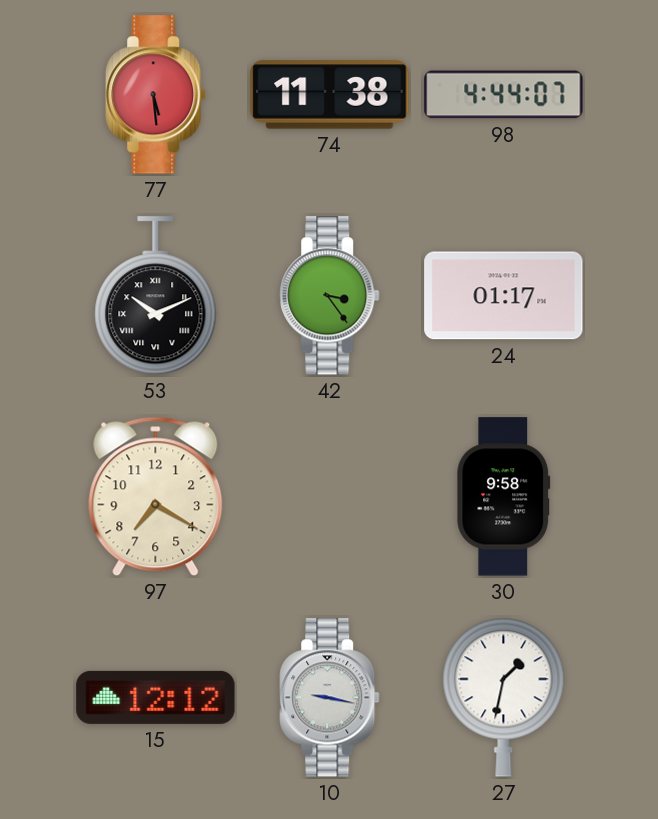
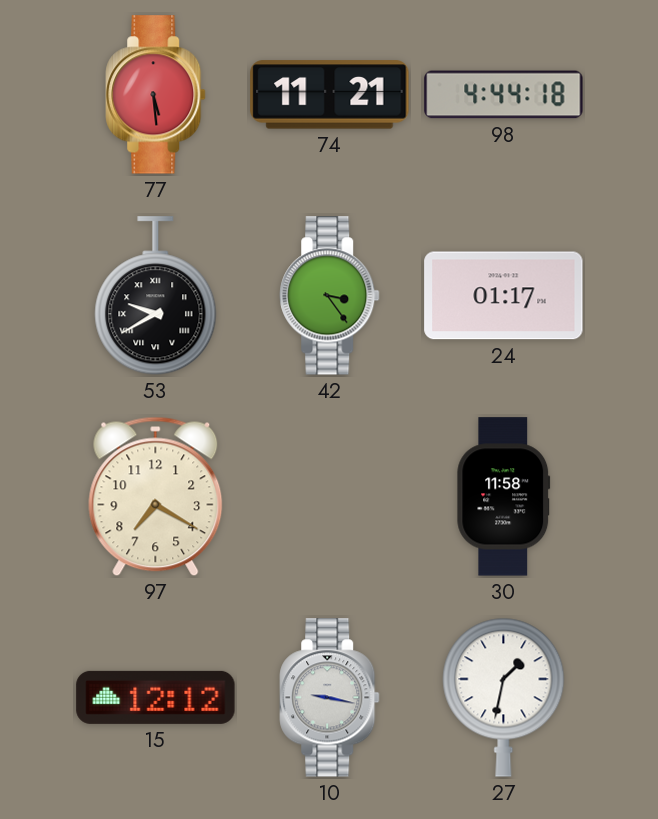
74: 11:38 -> 11:21 (330, 95)
98: 4:44:07 -> 4:44:18 (504, 95)
53: 10:11 -> 9:40 (156, 296)
30: 9:58 -> 11:58 (504, 497)
